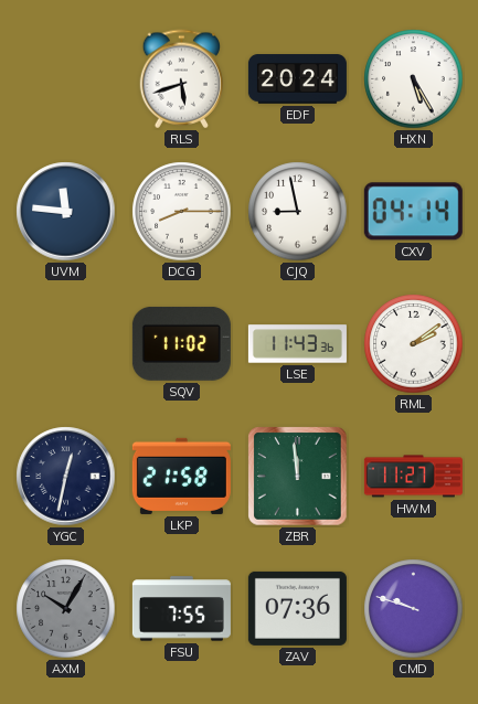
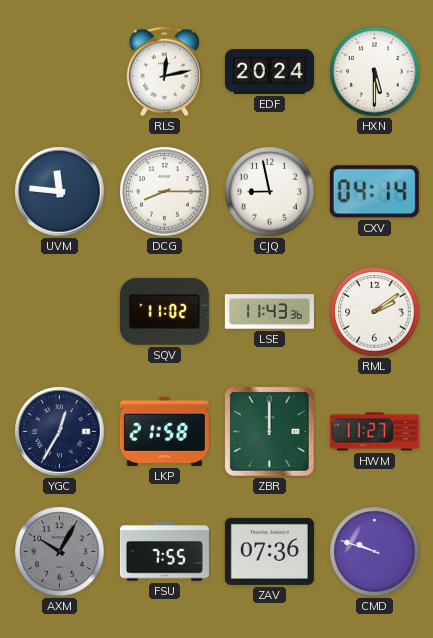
RLS: 5:42 -> 12:13 (165, 72)
HXN: 5:25 -> 5:30 (375, 72)
YGC: 12:32 -> 12:35 (60, 432)
ZBR: 11:59 -> 12:00 (270, 432)
